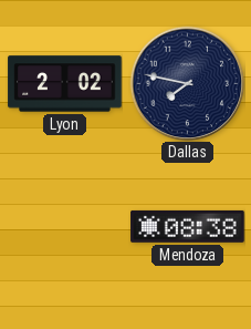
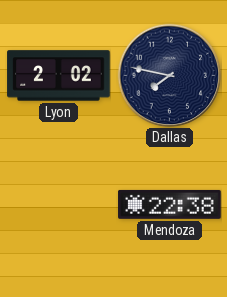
Mendoza: 08:38 -> 22:38 (170, 204)
